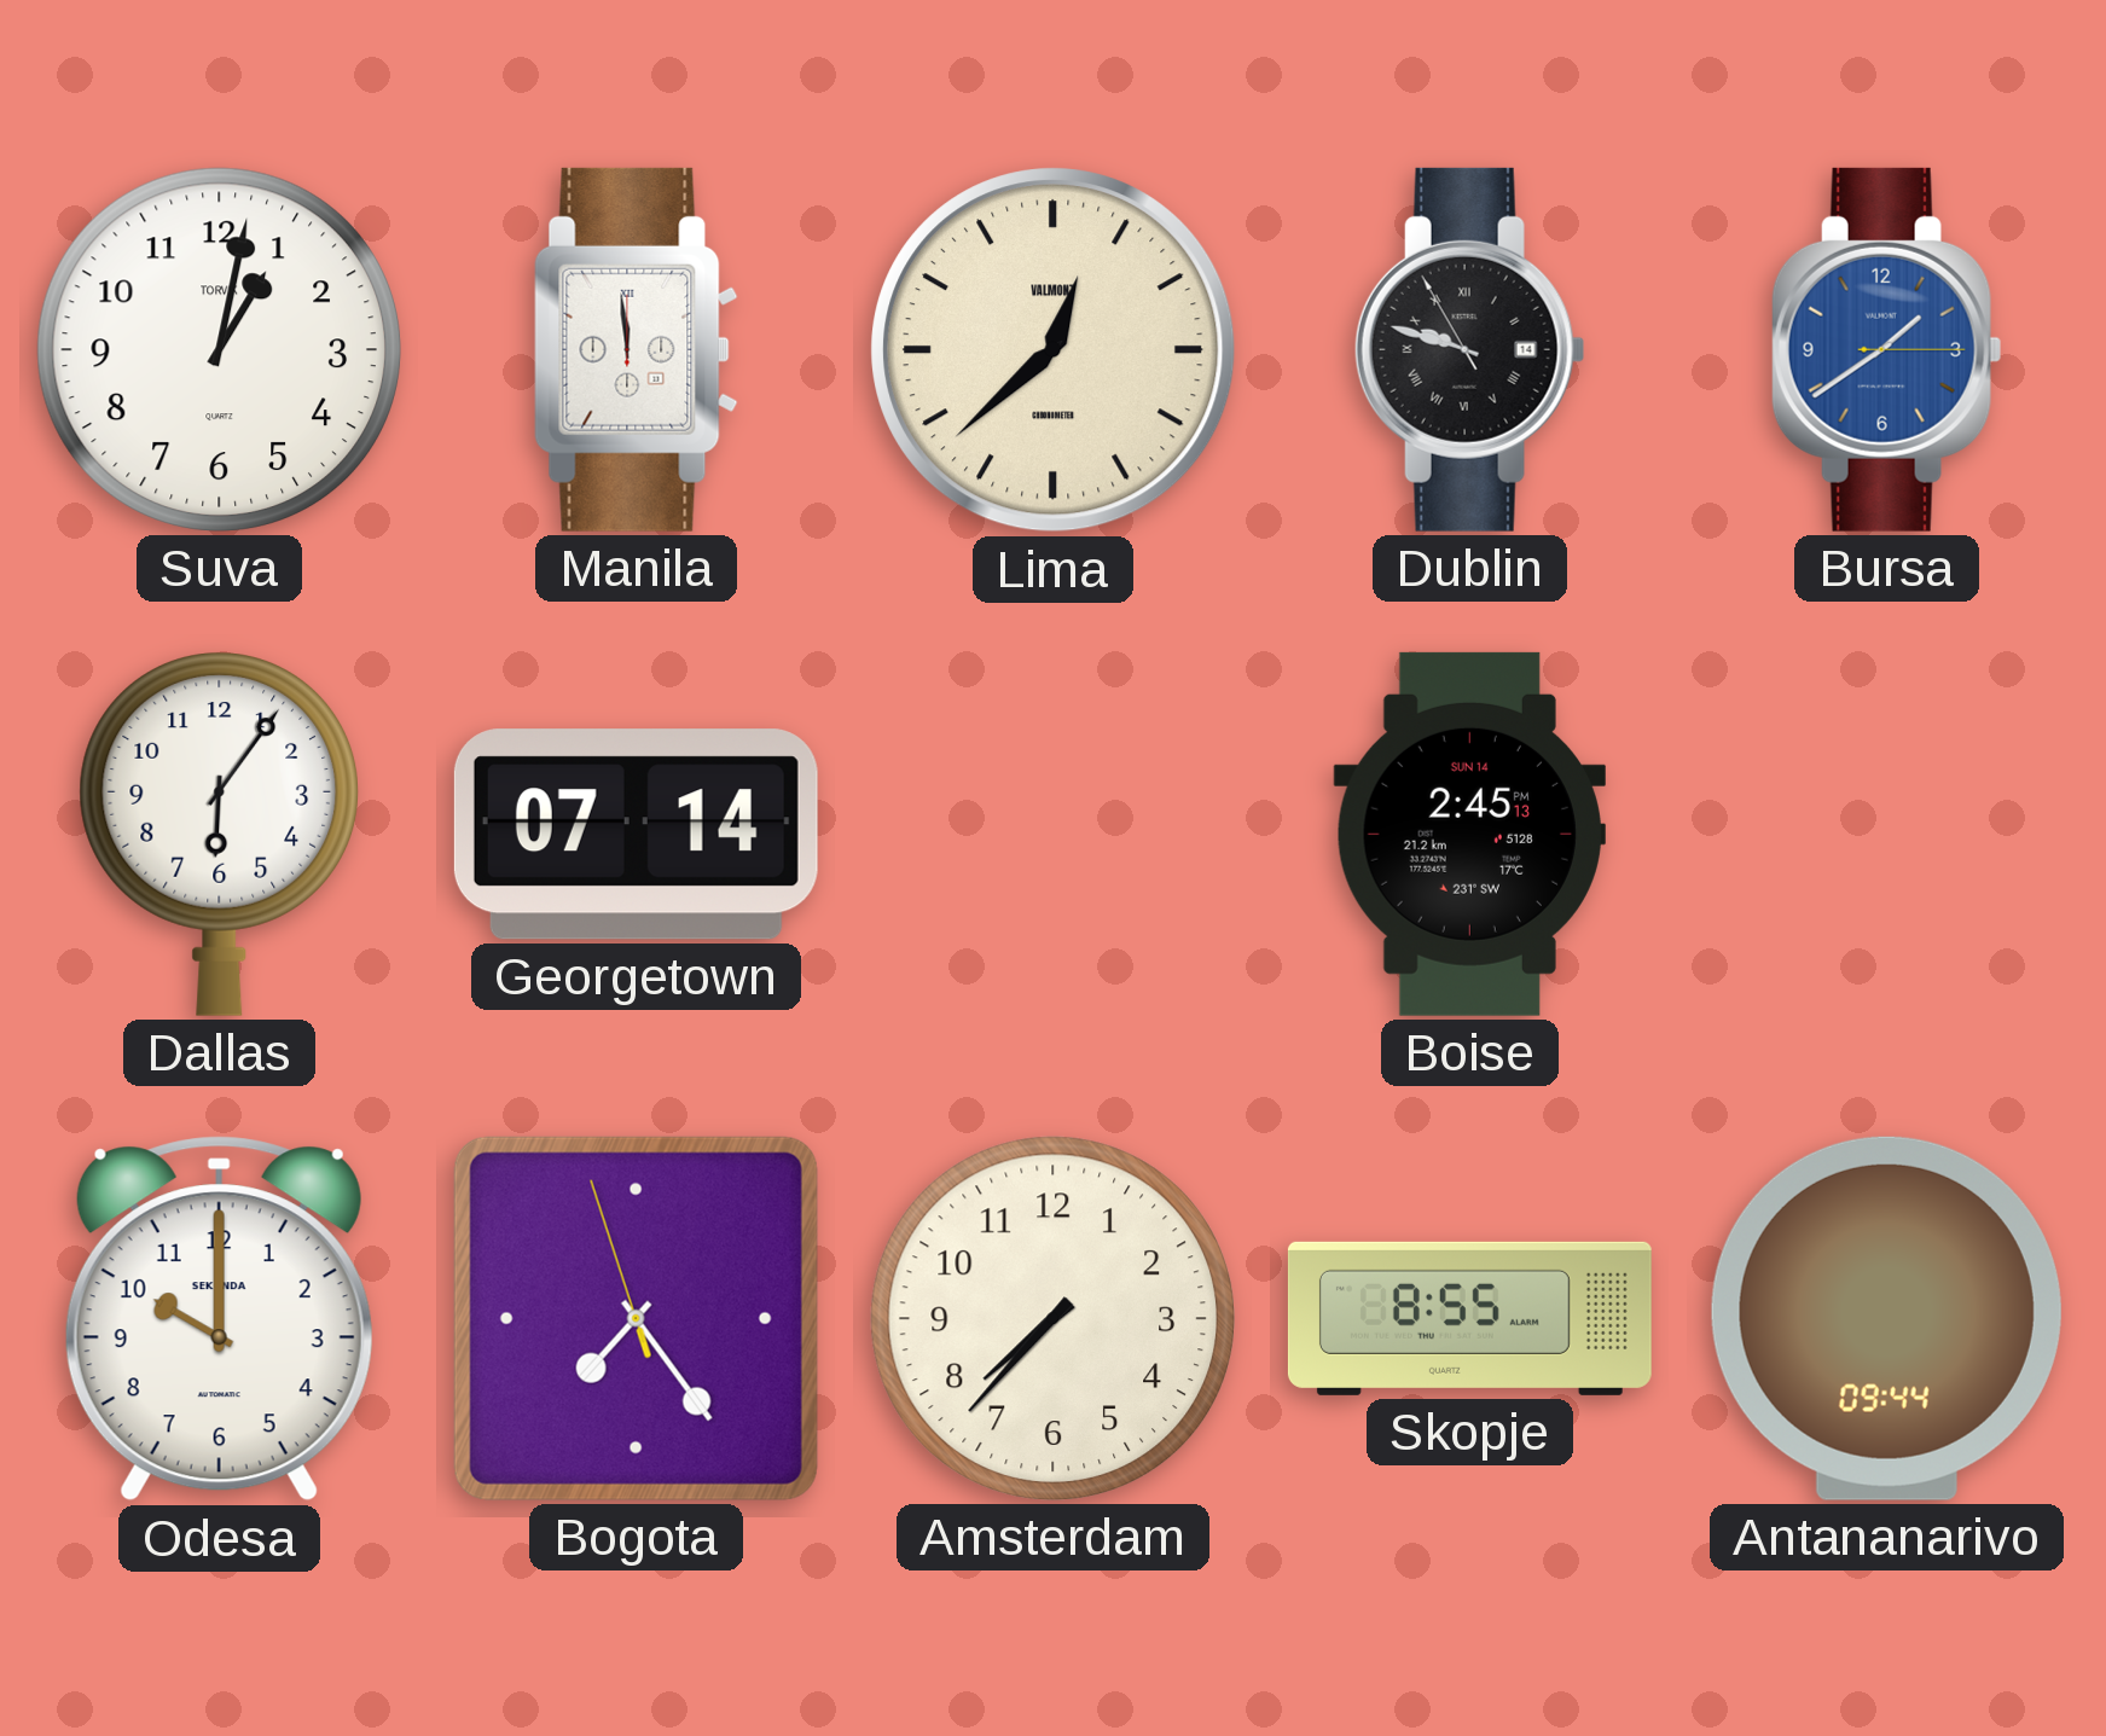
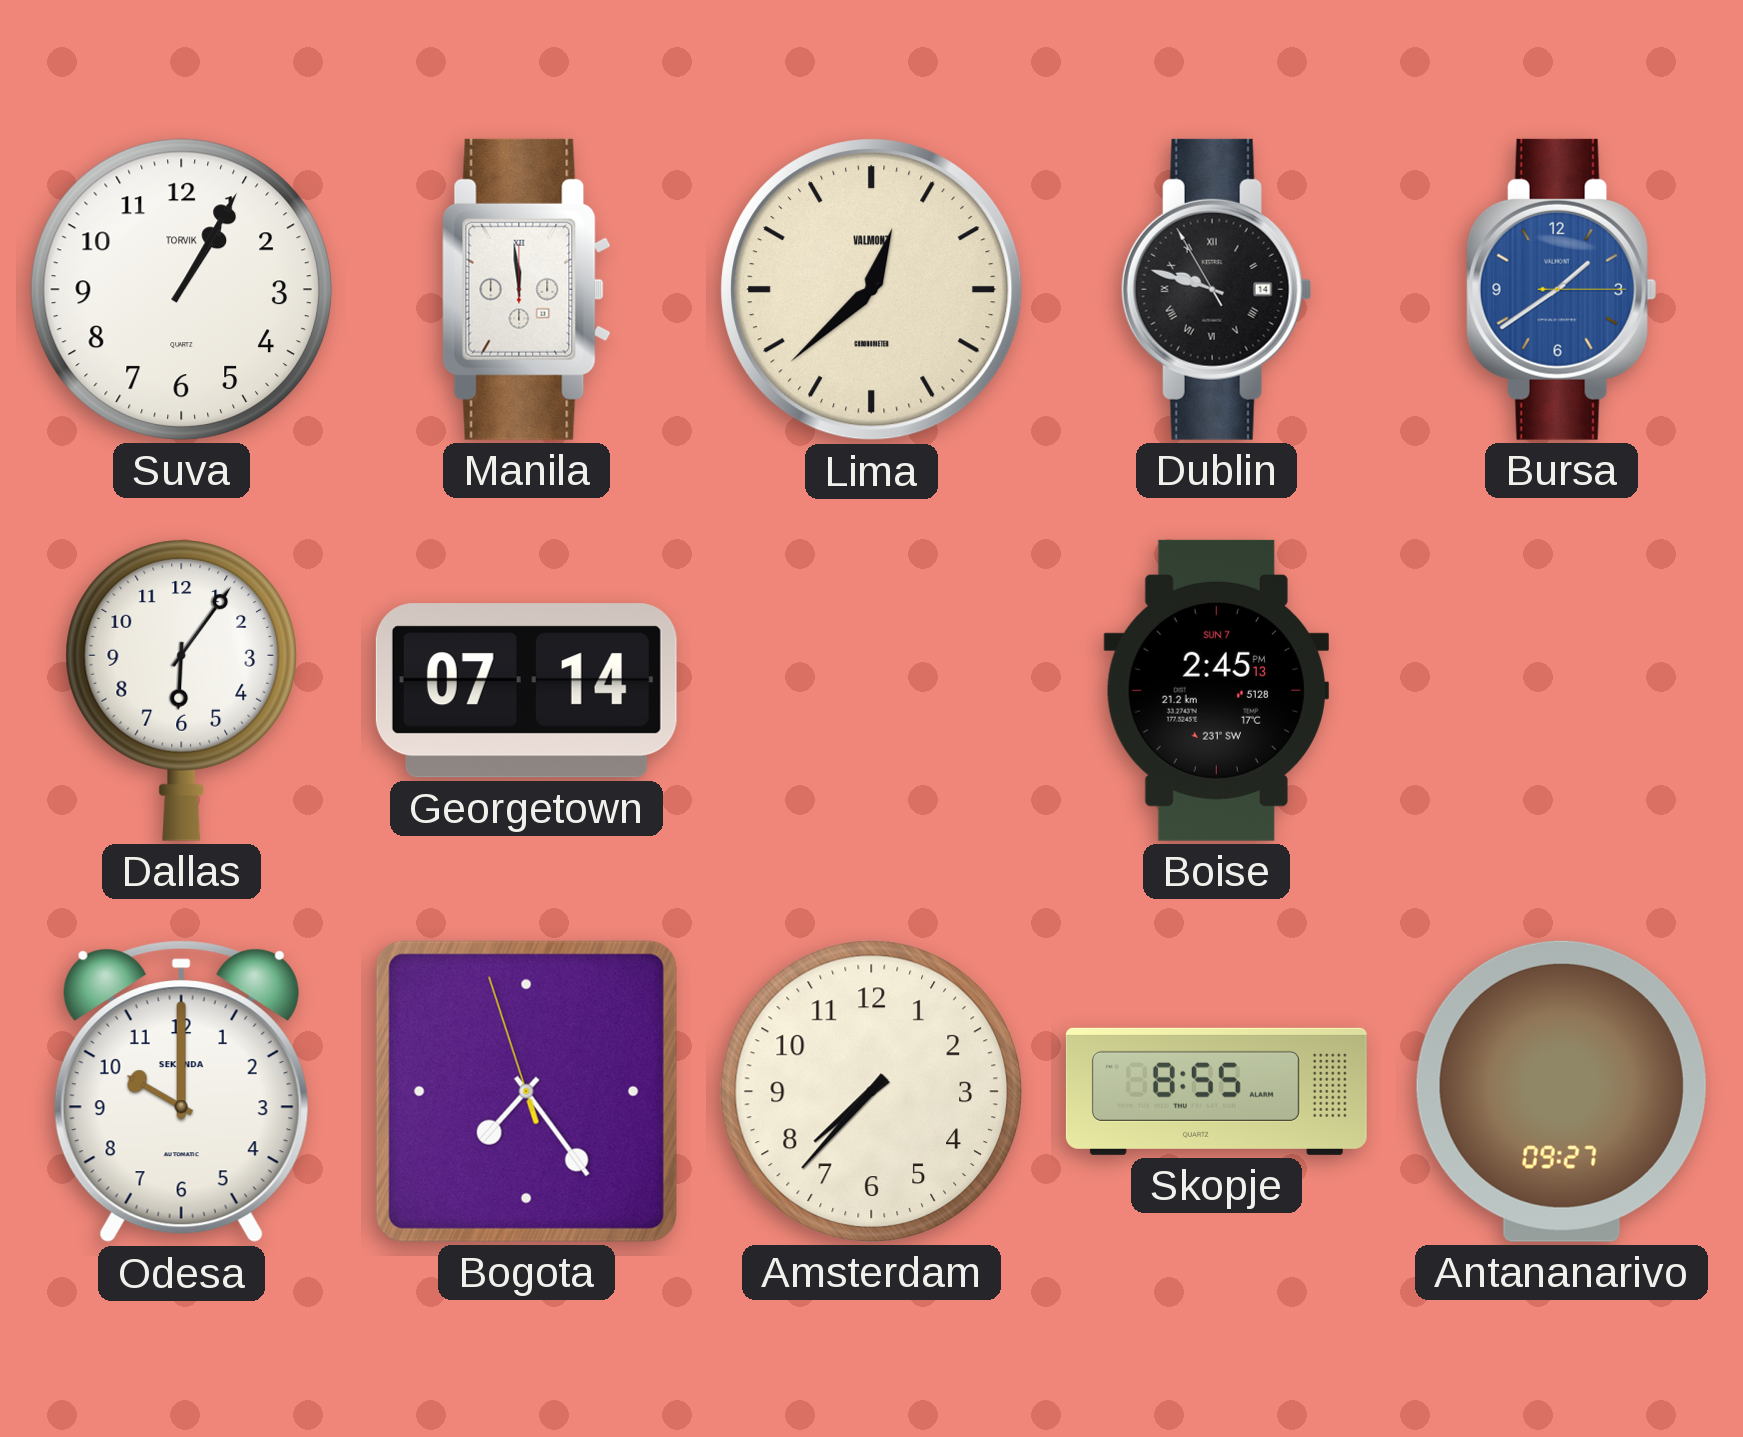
Suva: 1:02 -> 1:05 (181, 289)
Boise date: SUN 14 -> SUN 7 (1216, 690)
Antananarivo: 09:44 -> 09:27 (1561, 1091)
